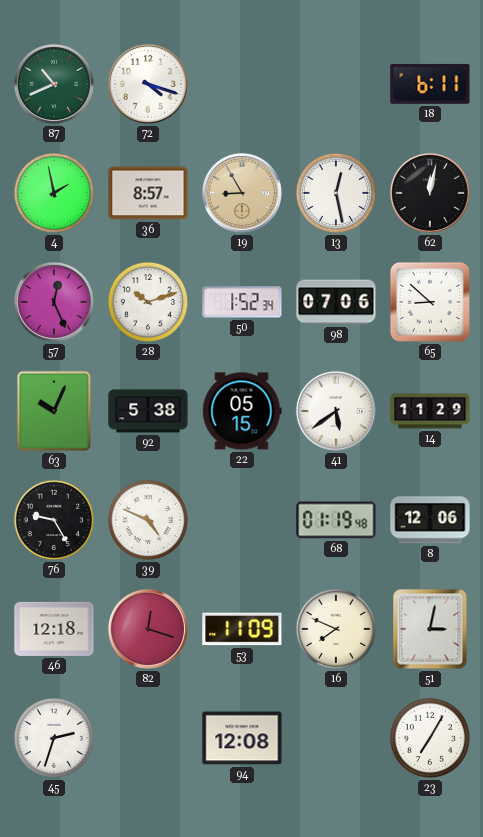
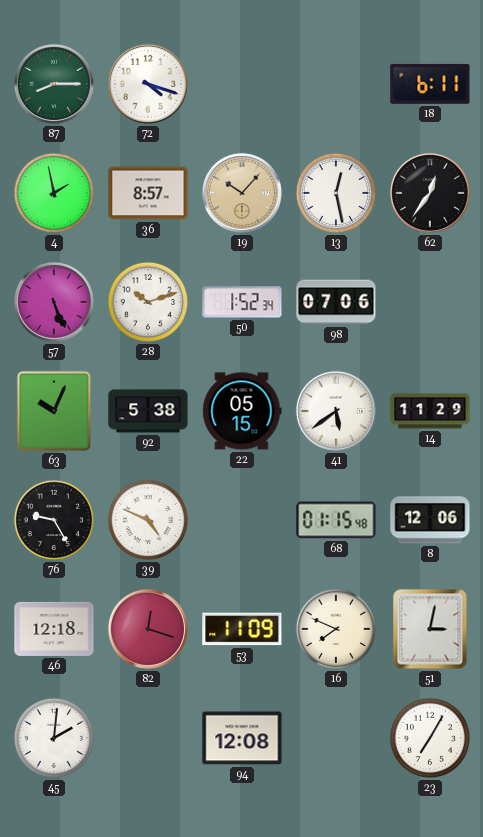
87: 10:41 -> 8:15 (54, 84)
19: 8:55 -> 10:07 (242, 193)
62: 12:02 -> 12:36 (430, 193)
57: 12:26 -> 5:26 (54, 302)
65: 8:52 -> none (430, 302)
68: 01:19 -> 01:15 (336, 520)
45: 2:33 -> 2:01 (54, 738)
